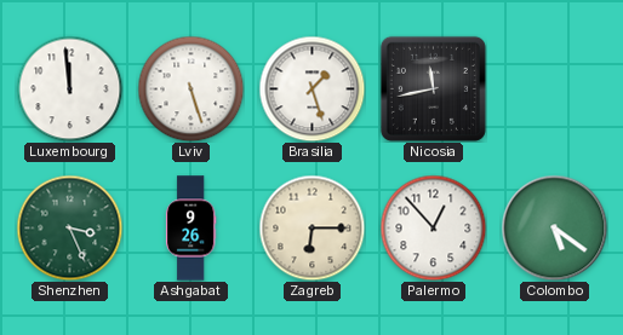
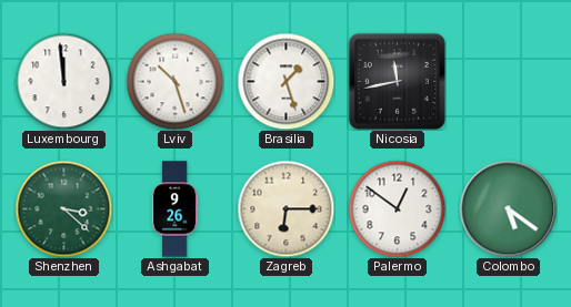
Lviv: 5:27 -> 10:27 (174, 81)
Shenzhen: 3:26 -> 3:22 (63, 208)
Palermo: 12:53 -> 12:51 (397, 208)
